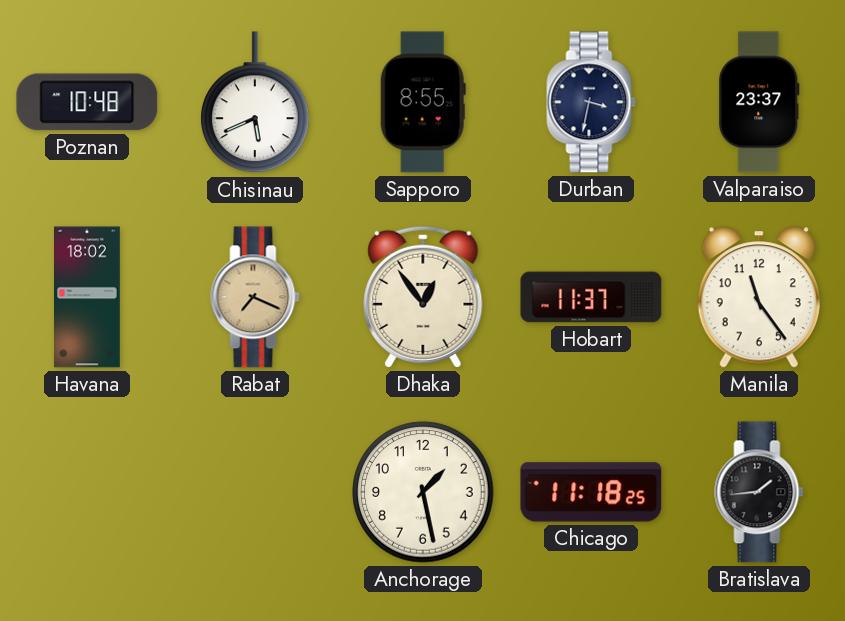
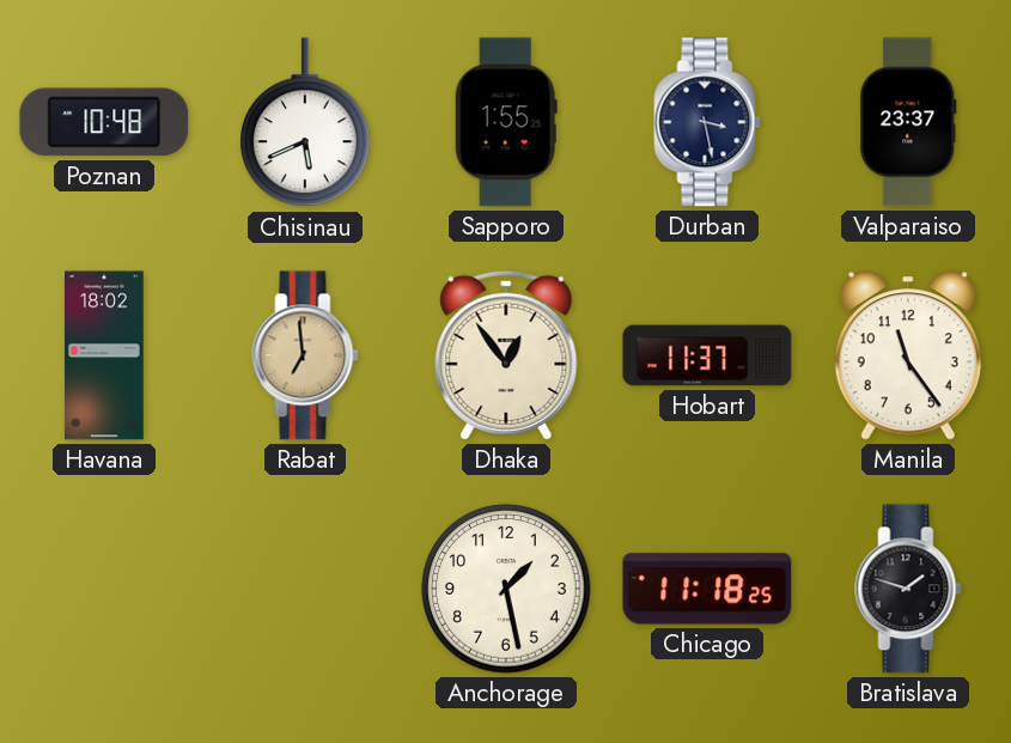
Sapporo: 8:55 -> 1:55 (506, 122)
Durban: 3:32 -> 3:28 (707, 122)
Rabat: 7:19 -> 6:59 (305, 355)
Bratislava: 1:44 -> 1:48 (908, 589)
